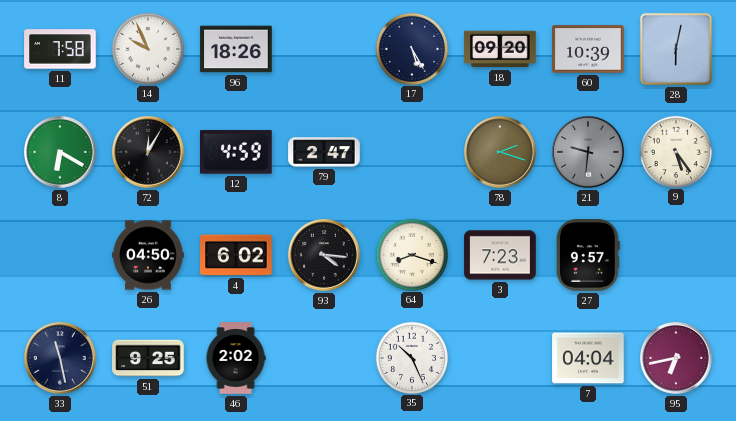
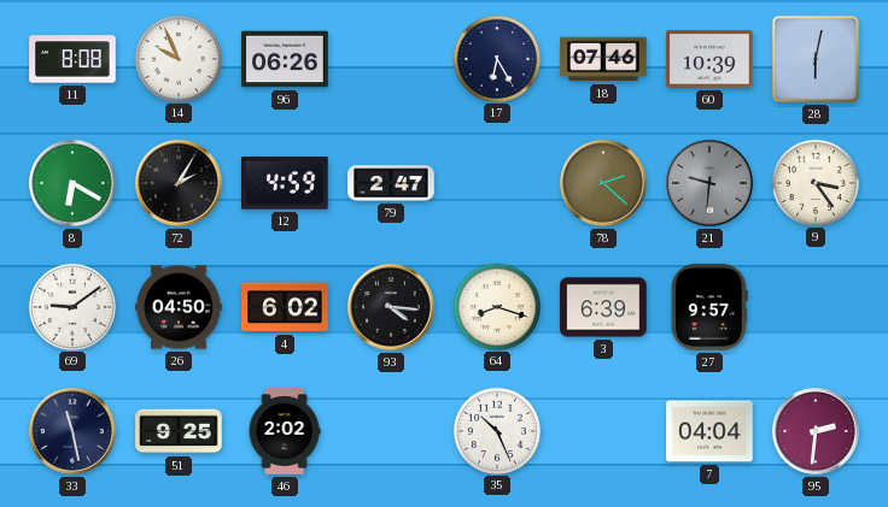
11: 7:58 -> 8:08 (72, 59)
96: 18:26 -> 06:26 (285, 59)
17: 5:25 -> 6:25 (496, 58)
18: 09:20 -> 07:46 (603, 59)
72: 12:05 -> 2:05 (179, 183)
78: 2:18 -> 2:22 (603, 183)
9: 5:24 -> 3:24 (814, 182)
69: none -> 9:09 (71, 306)
3: 7:23 -> 6:39 (603, 307)
95: 6:43 -> 2:31 (816, 431)
